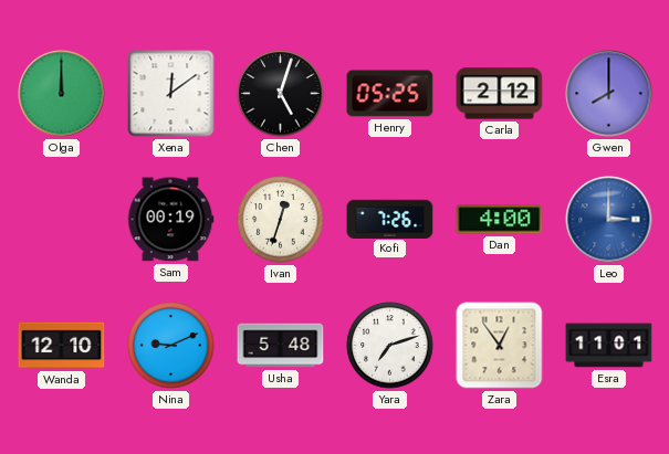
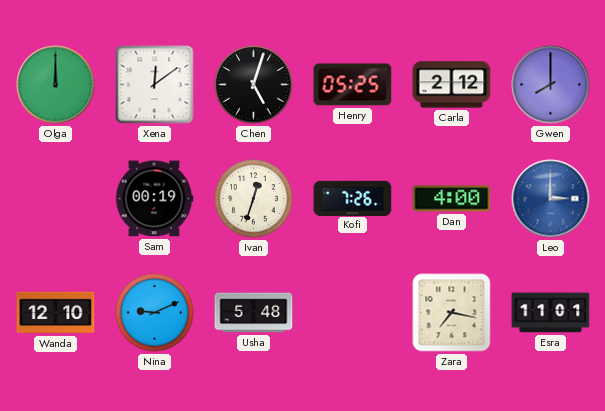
Yara: 7:12 -> none (390, 346)
Zara: 12:54 -> 7:17 (452, 313)
